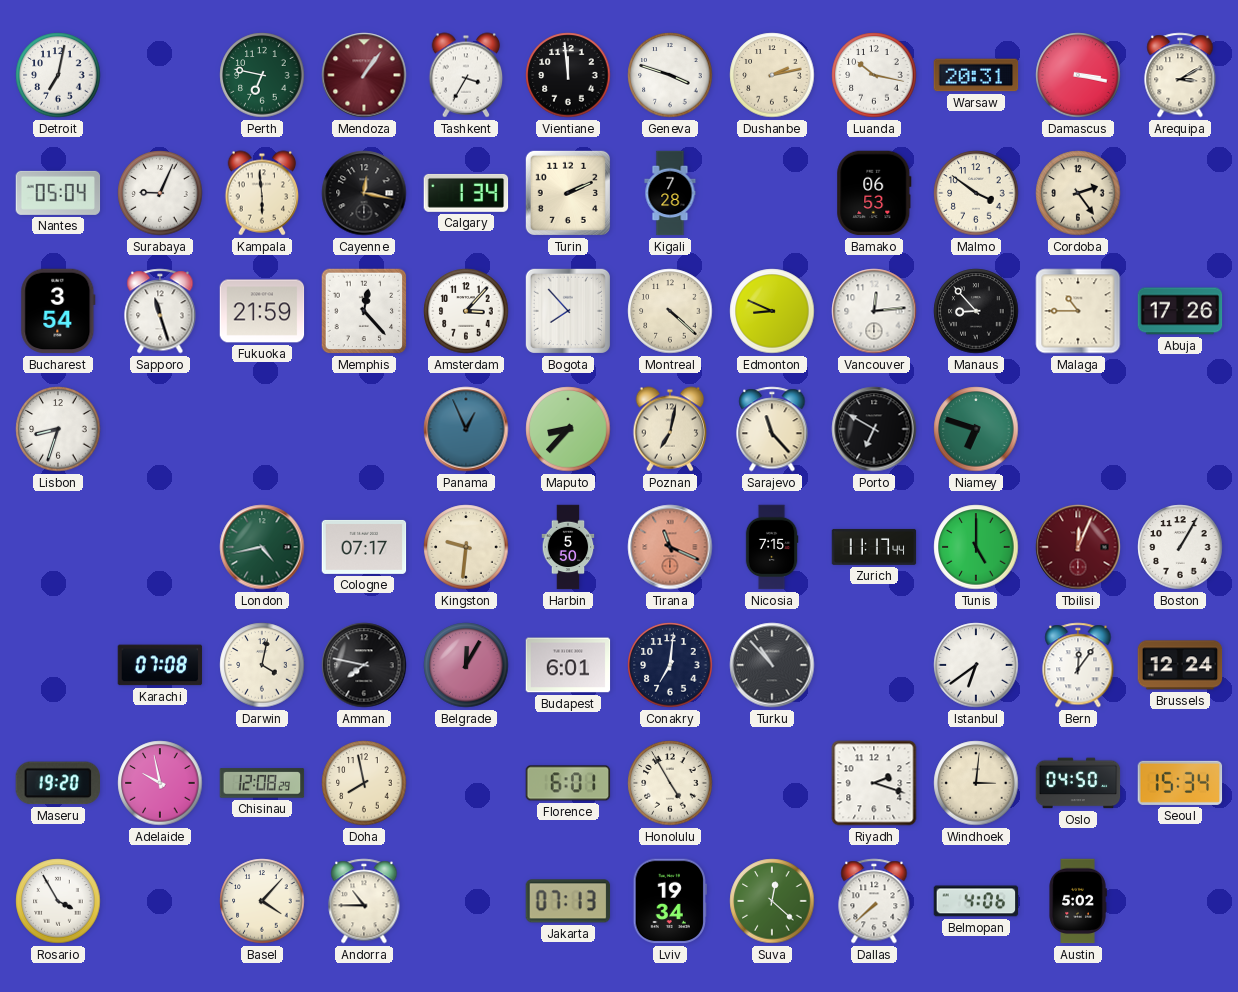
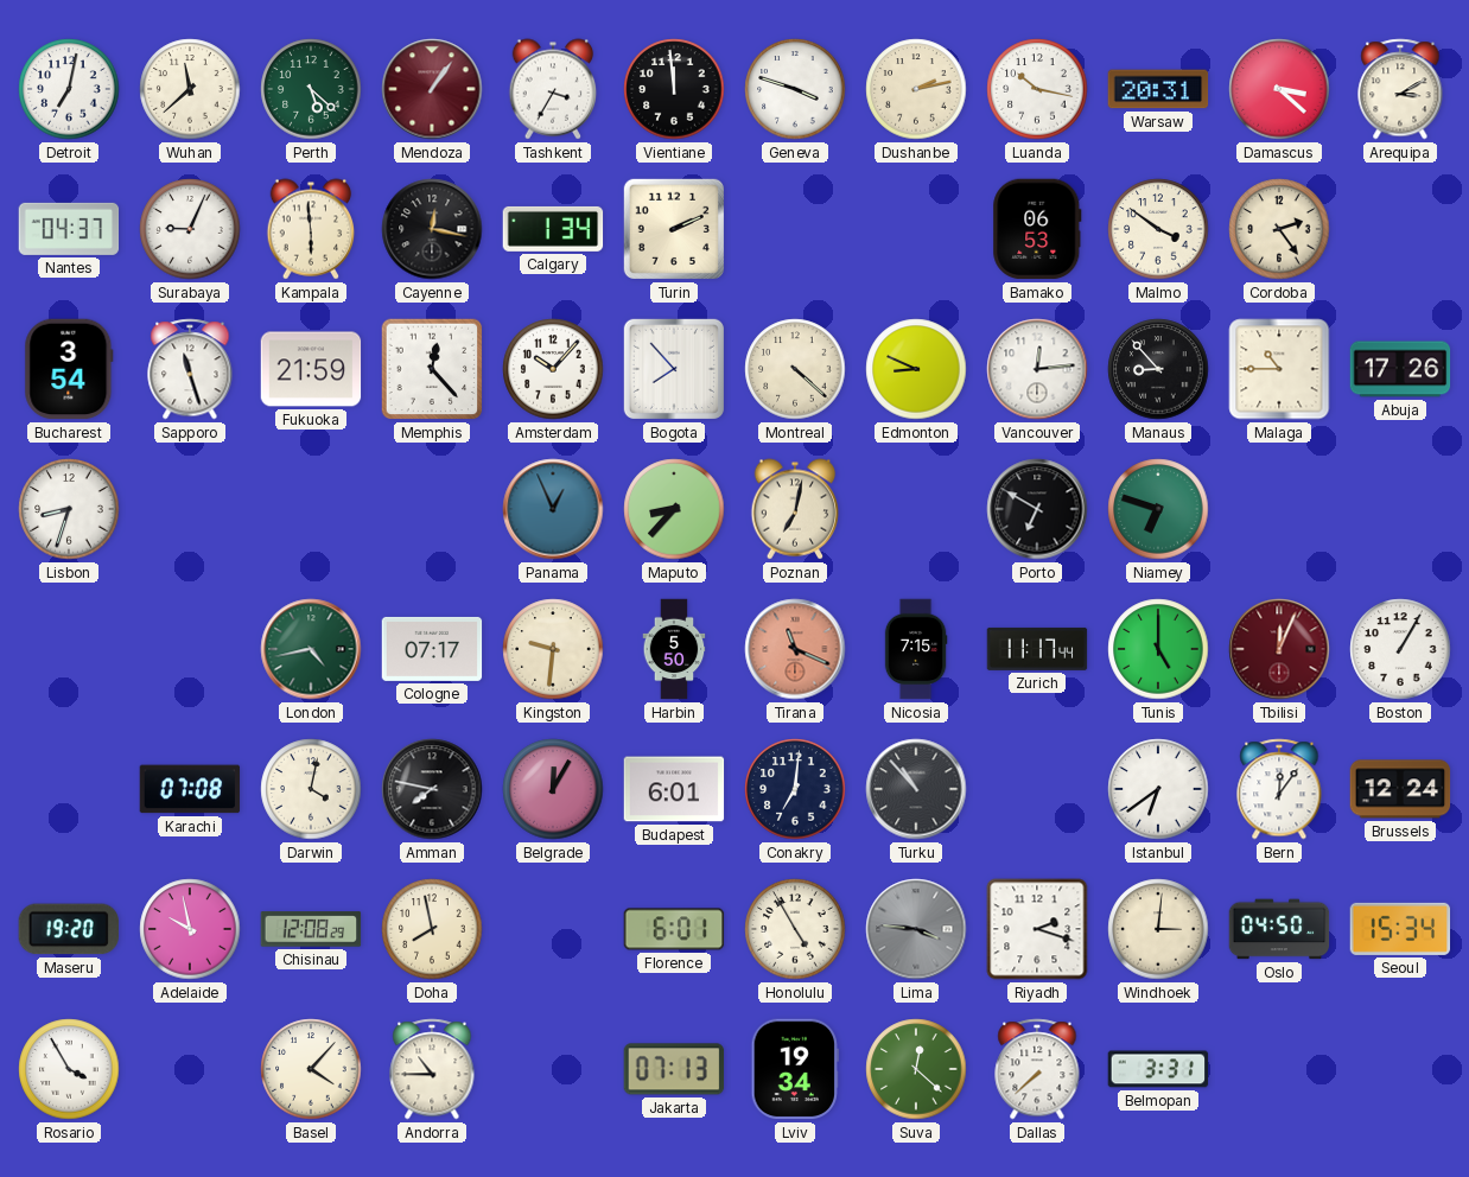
Wuhan: none -> 11:38 (190, 89)
Perth: 6:47 -> 5:22 (311, 89)
Damascus: 3:17 -> 3:22 (1279, 89)
Nantes: 05:04 -> 04:37 (69, 229)
Kigali: 7:28 -> none (670, 193)
Amsterdam: 3:07 -> 10:07 (553, 369)
Sarajevo: 11:23 -> none (772, 429)
Lima: none -> 3:46 (916, 929)
Belmopan: 4:06 -> 3:31 (1158, 1069)
Austin: 5:02 -> none (1078, 901)
